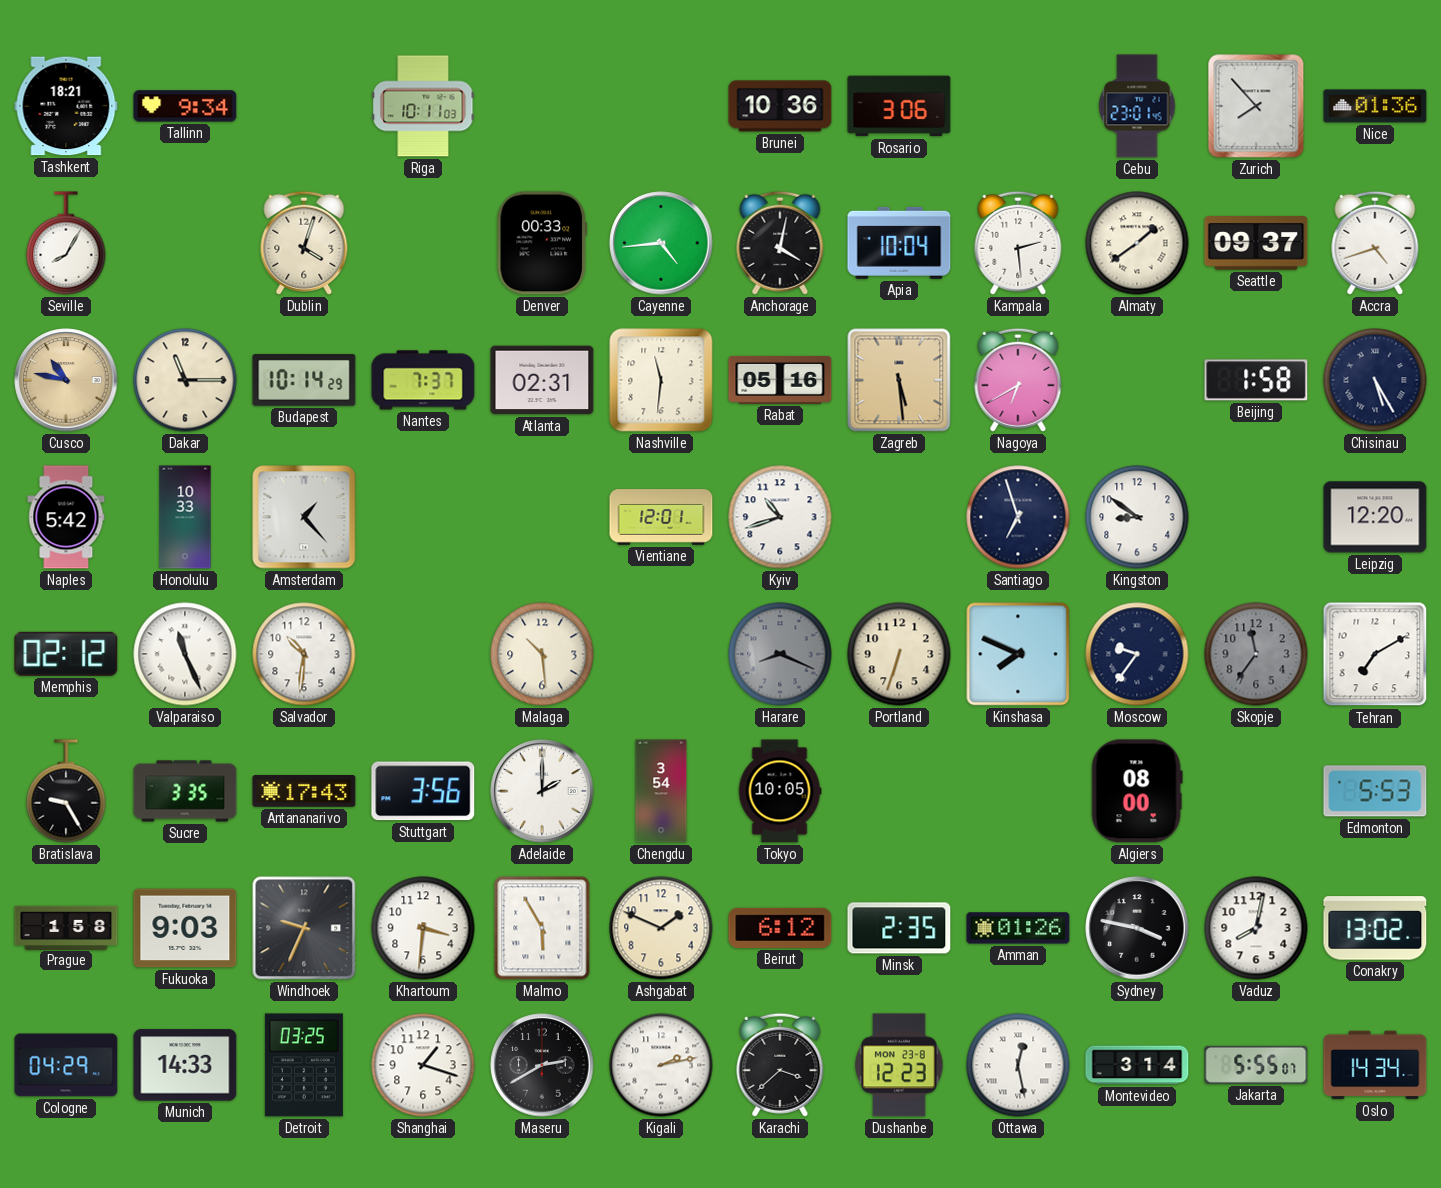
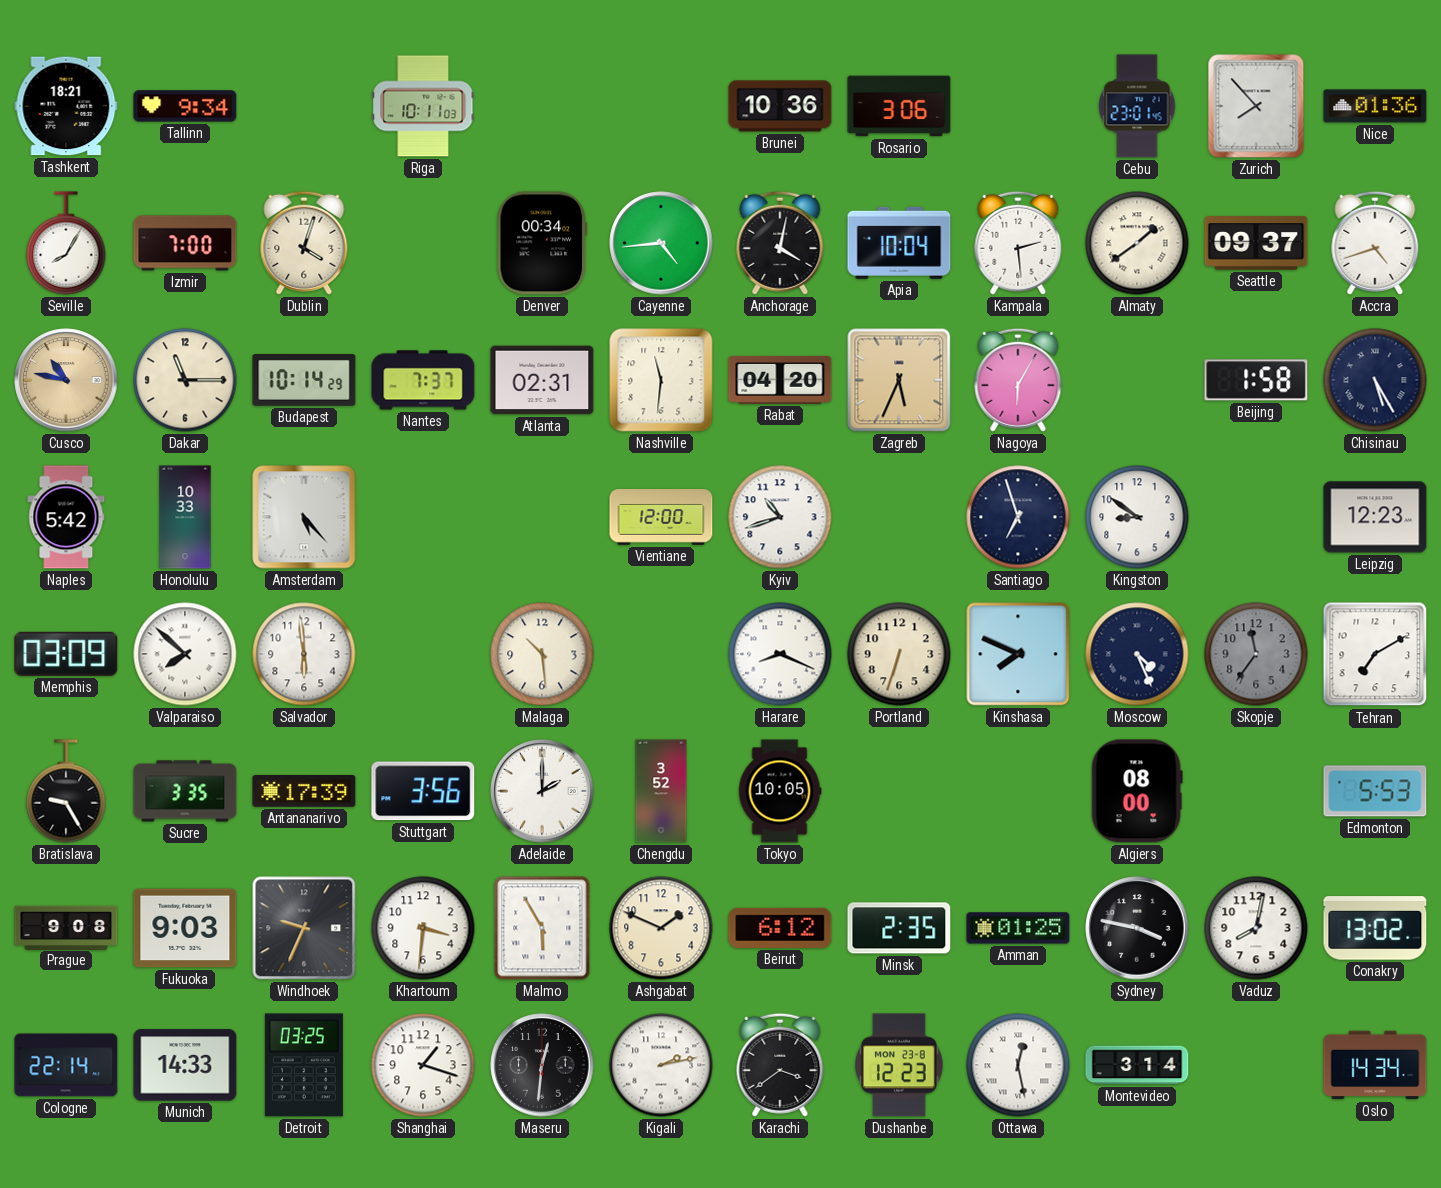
Izmir: none -> 7:00 (185, 243)
Denver: 00:33 -> 00:34 (542, 243)
Rabat: 05:16 -> 04:20 (780, 380)
Zagreb: 5:29 -> 5:34 (899, 380)
Nagoya: 6:40 -> 6:05 (1018, 380)
Amsterdam: 1:23 -> 5:23 (304, 517)
Vientiane: 12:01 -> 12:00 (661, 517)
Leipzig: 12:20 -> 12:23 (1375, 517)
Memphis: 02:12 -> 03:09 (66, 654)
Valparaiso: 11:26 -> 7:52 (185, 654)
Salvador: 10:31 -> 5:59 (304, 654)
Harare dial: grey -> white (780, 654)
Moscow: 9:36 -> 4:26 (1137, 654)
Antananarivo: 17:43 -> 17:39 (304, 791)
Chengdu: 3:54 -> 3:52 (661, 791)
Prague: 1:58 -> 9:08 (66, 927)
Amman: 01:26 -> 01:25 (1018, 928)
Cologne: 04:29 -> 22:14 (66, 1065)
Maseru: 2:40 -> 12:31 (542, 1065)
Karachi: 3:38 -> 3:39 (780, 1065)
Jakarta: 5:55 -> none (1256, 1065)
